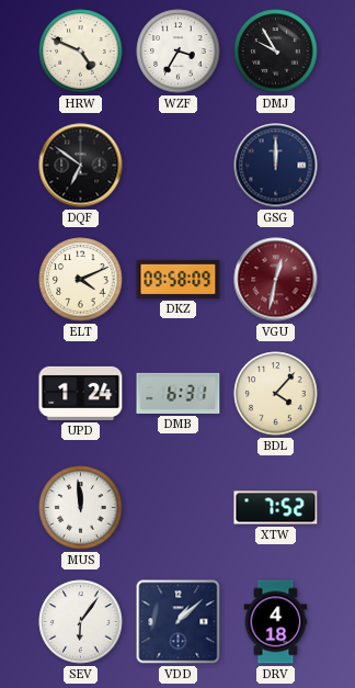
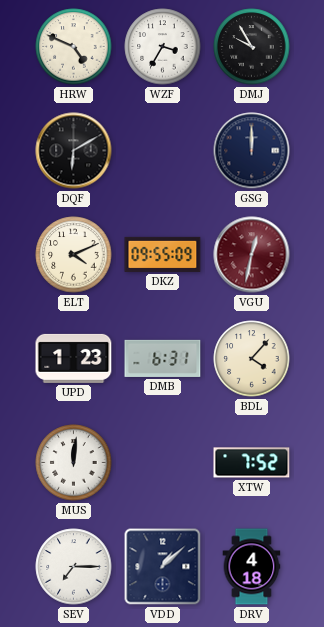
DQF: 6:51 -> 6:10 (74, 151)
DKZ: 09:58 -> 09:55 (163, 254)
UPD: 1:24 -> 1:23 (74, 358)
MUS: 11:59 -> 12:01 (74, 463)
SEV: 6:06 -> 7:15 (74, 567)
